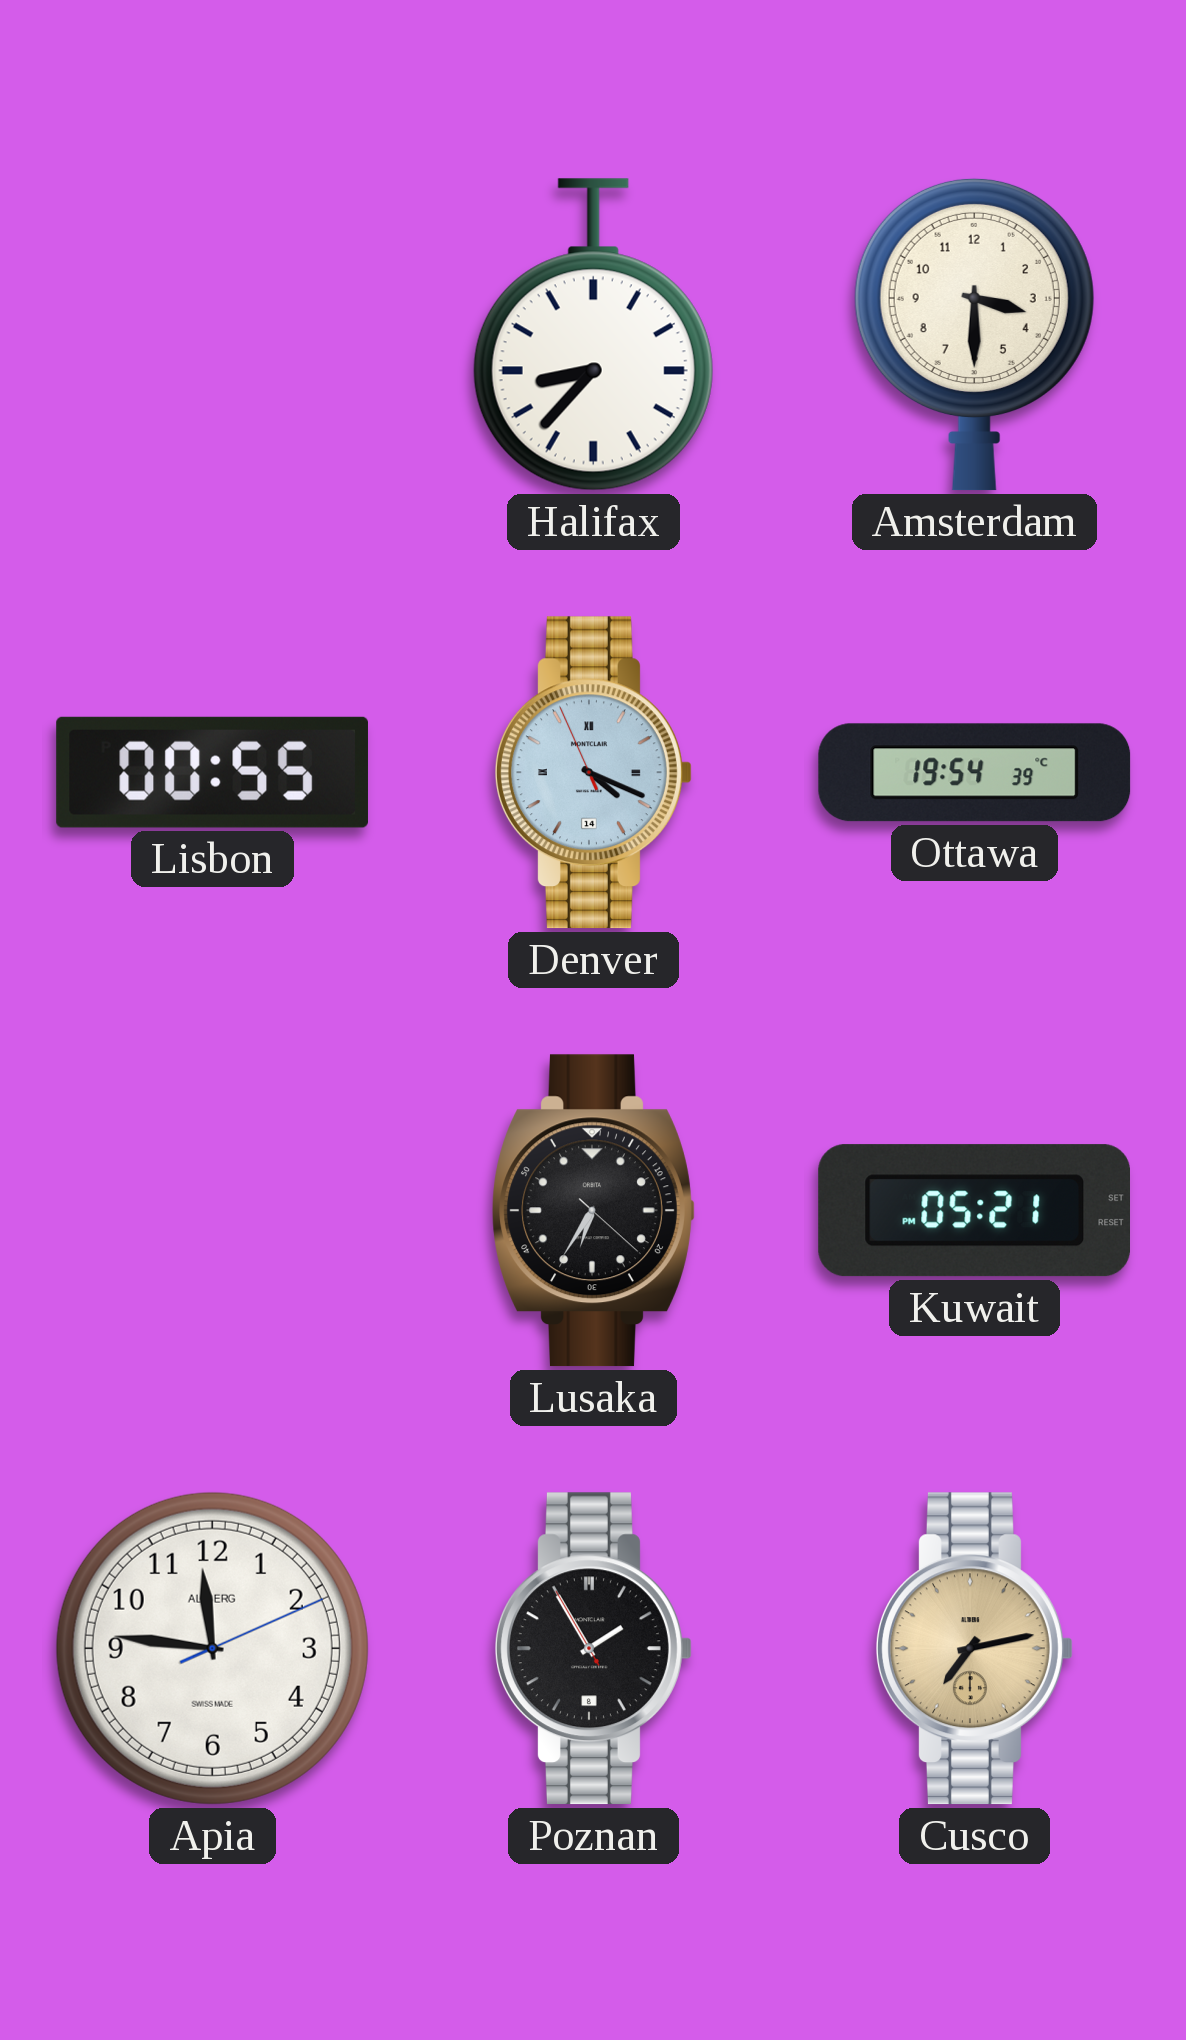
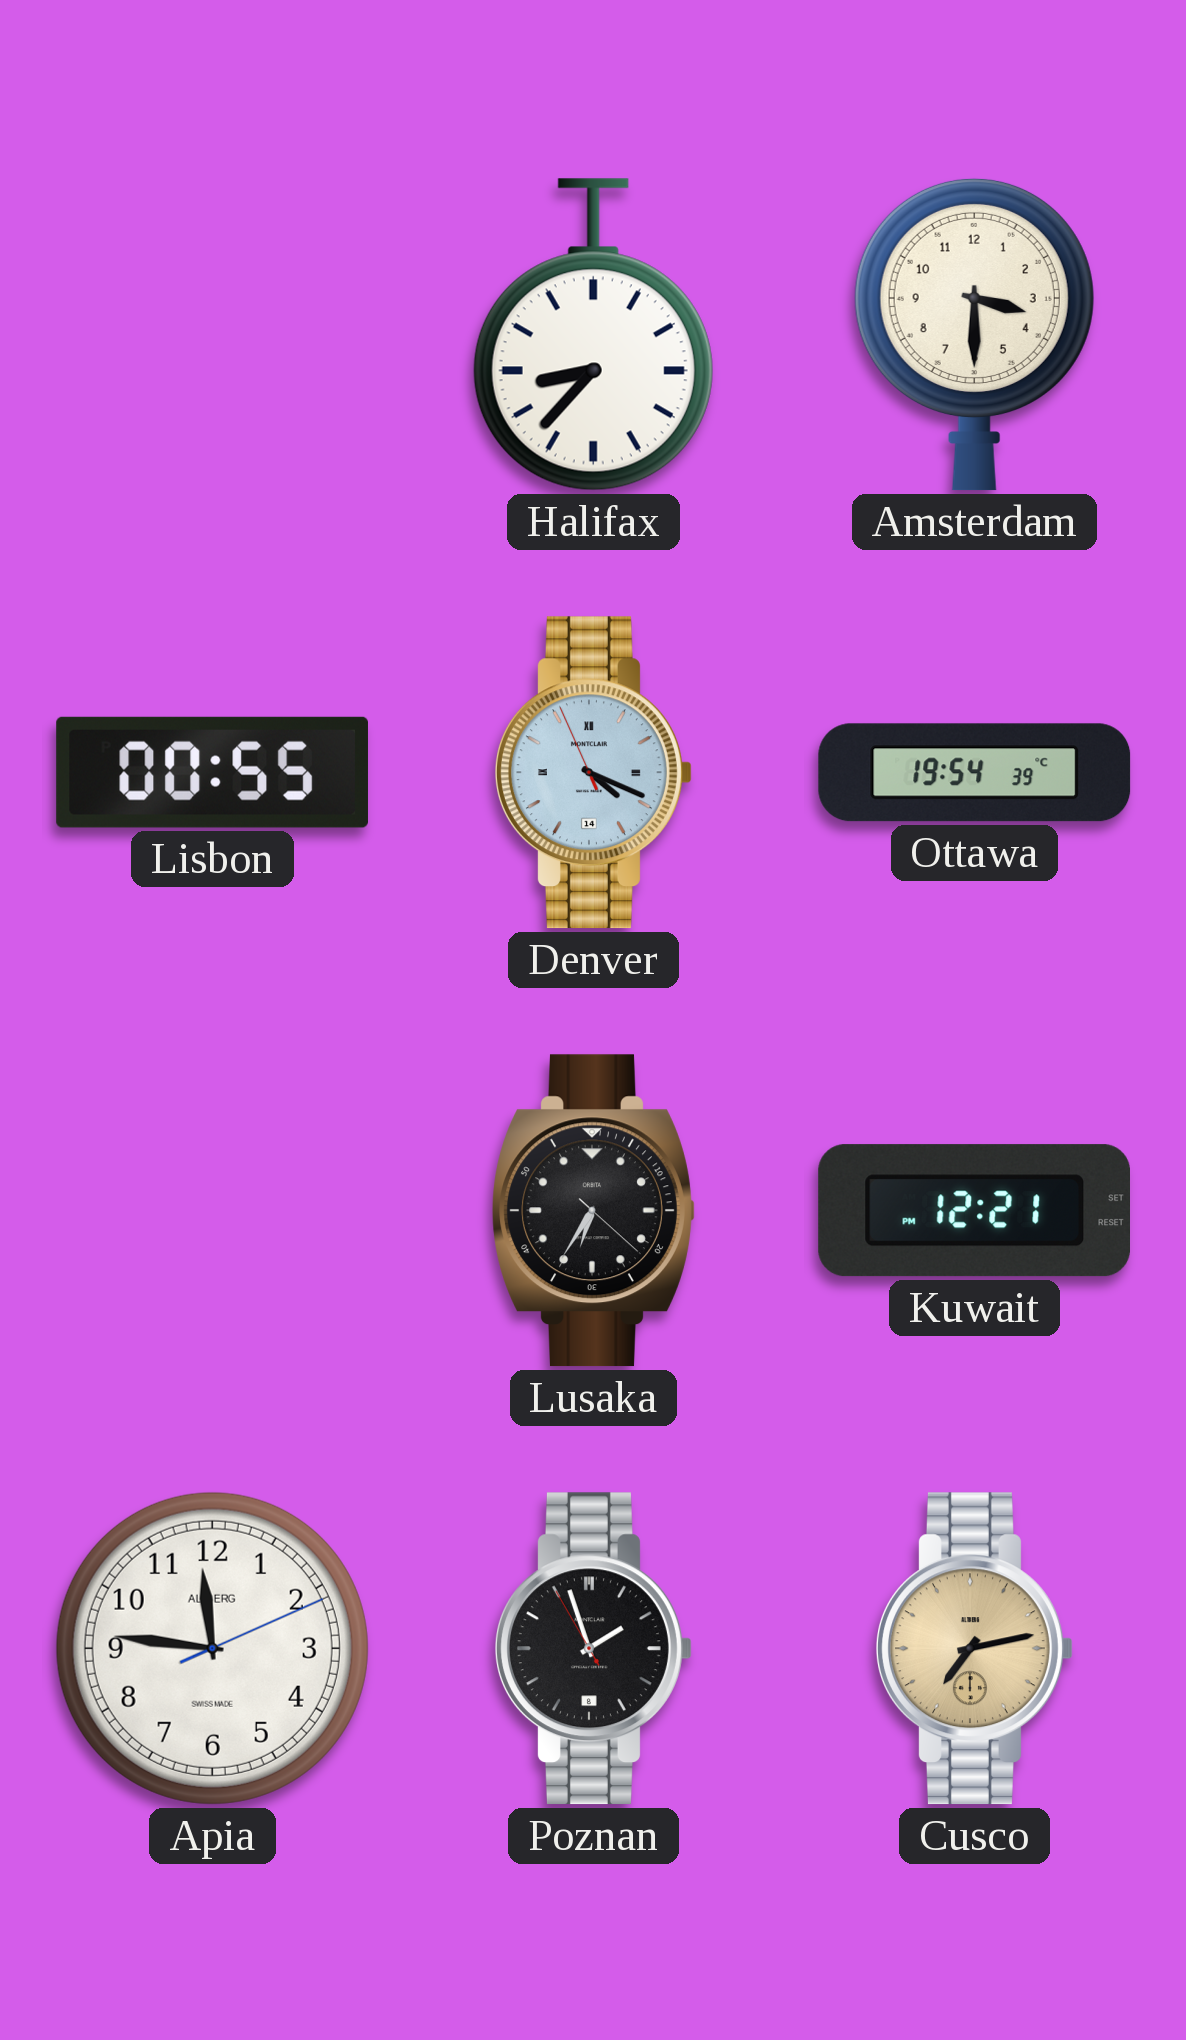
Kuwait: 05:21 -> 12:21 (974, 1211)
Poznan: 1:54 -> 1:56 (594, 1649)
